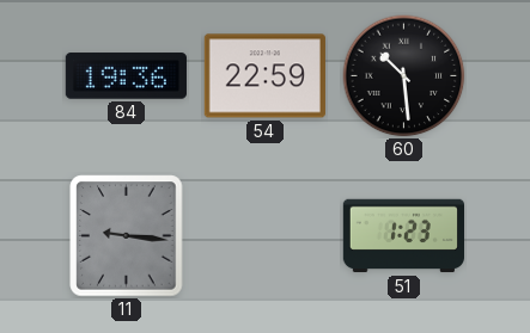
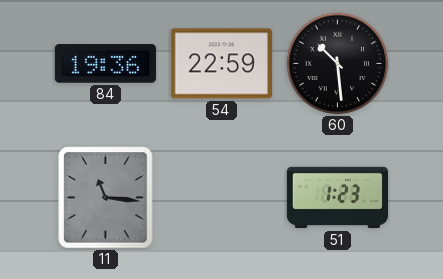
11: 9:16 -> 11:16 (106, 198)
